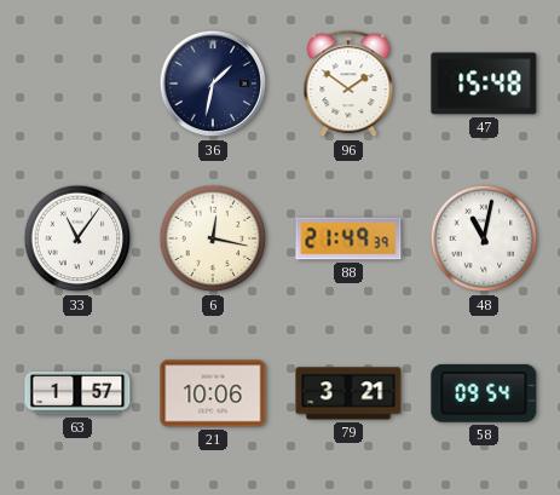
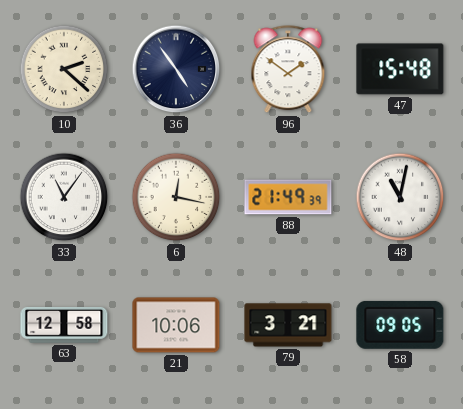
10: none -> 2:22 (64, 69)
36: 1:32 -> 4:54 (176, 69)
63: 1:57 -> 12:58 (64, 325)
58: 09:54 -> 09:05 (400, 325)
